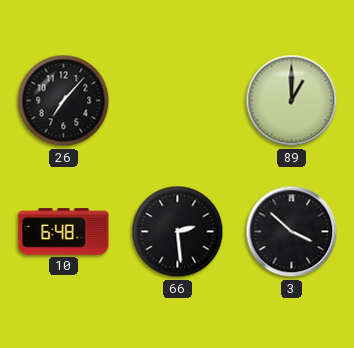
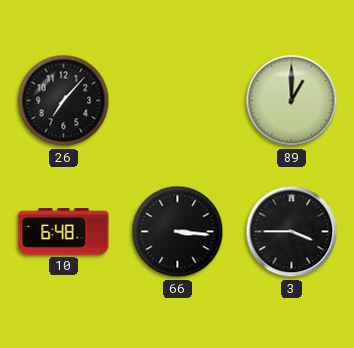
66: 2:29 -> 3:16 (178, 232)
3: 3:52 -> 3:45 (292, 232)
